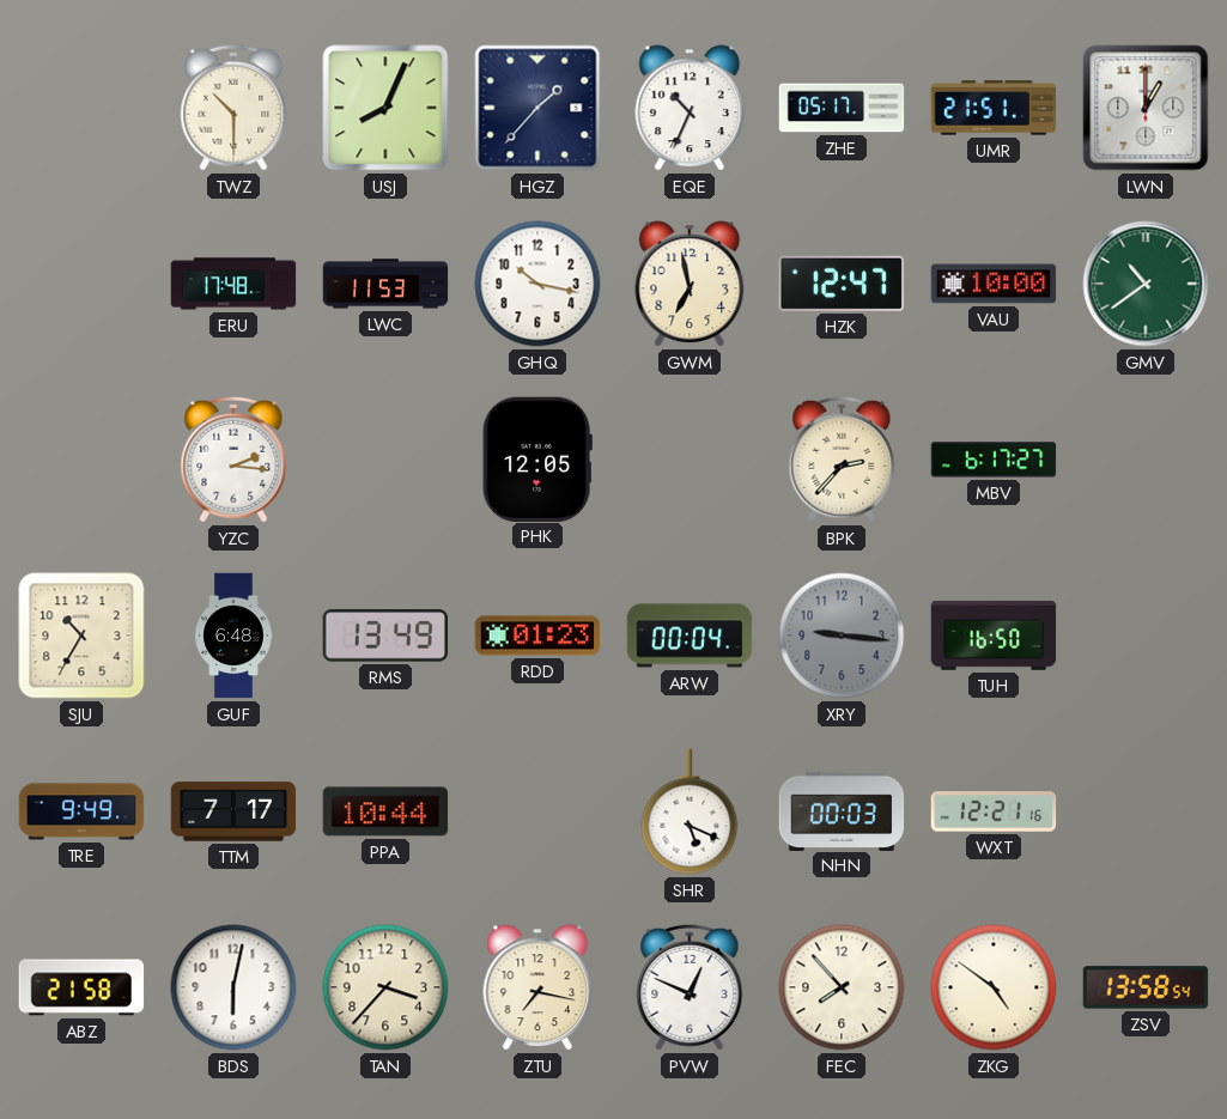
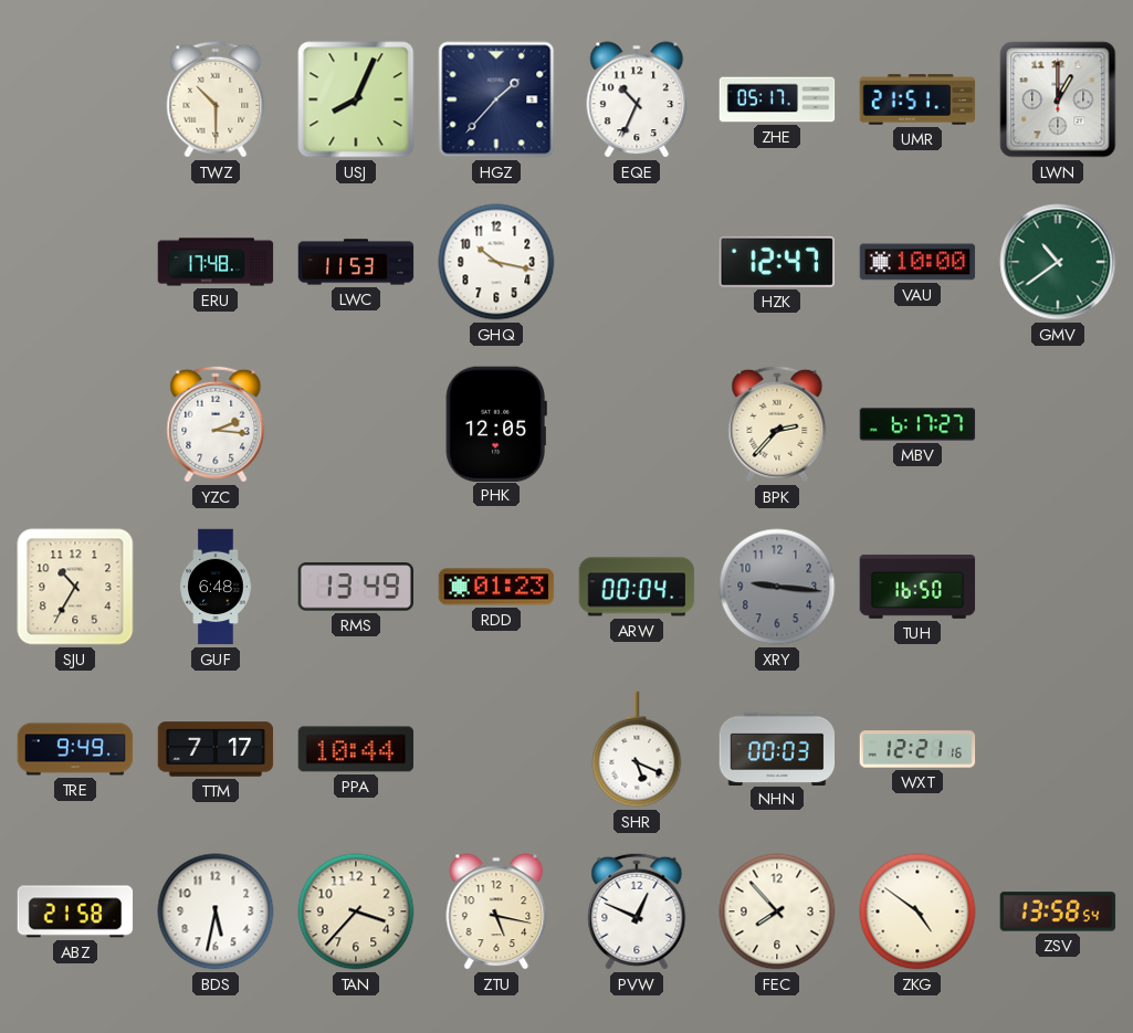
GWM: 6:58 -> none (690, 284)
BDS: 6:02 -> 5:32 (216, 911)
ZTU: 7:17 -> 5:17 (496, 911)
